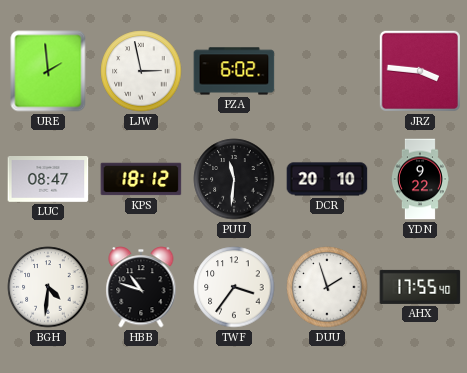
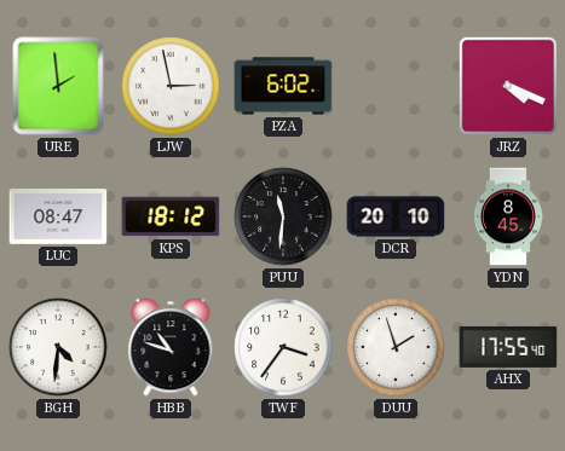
JRZ: 3:46 -> 4:19 (508, 86)
YDN: 9:22 -> 8:45 (508, 216)
